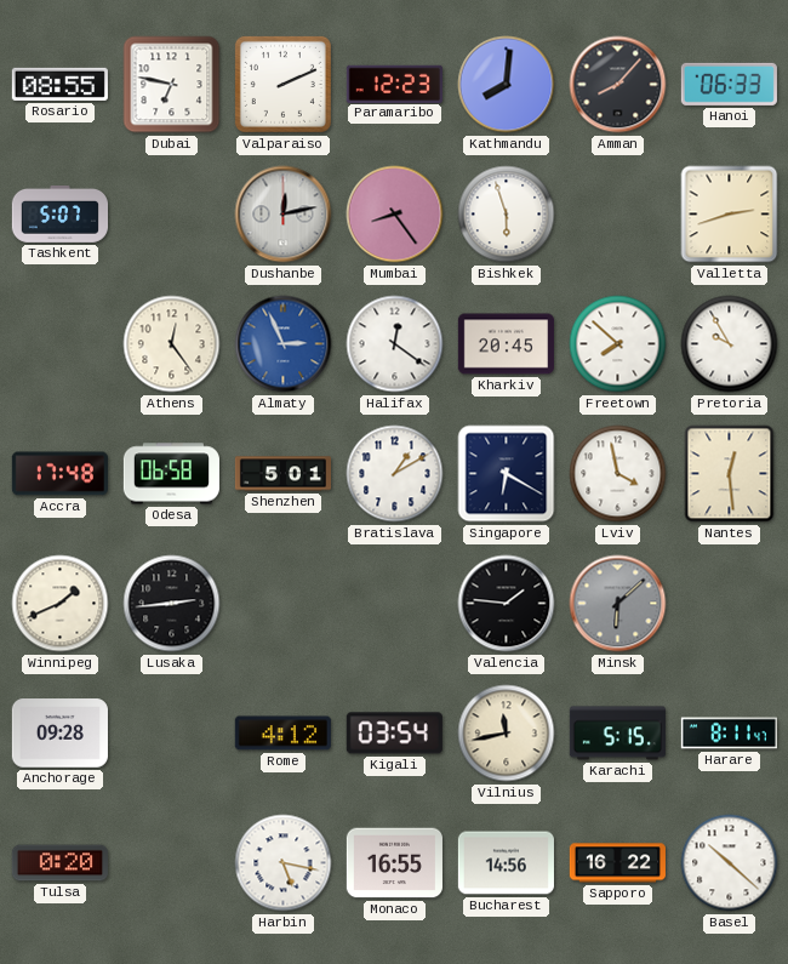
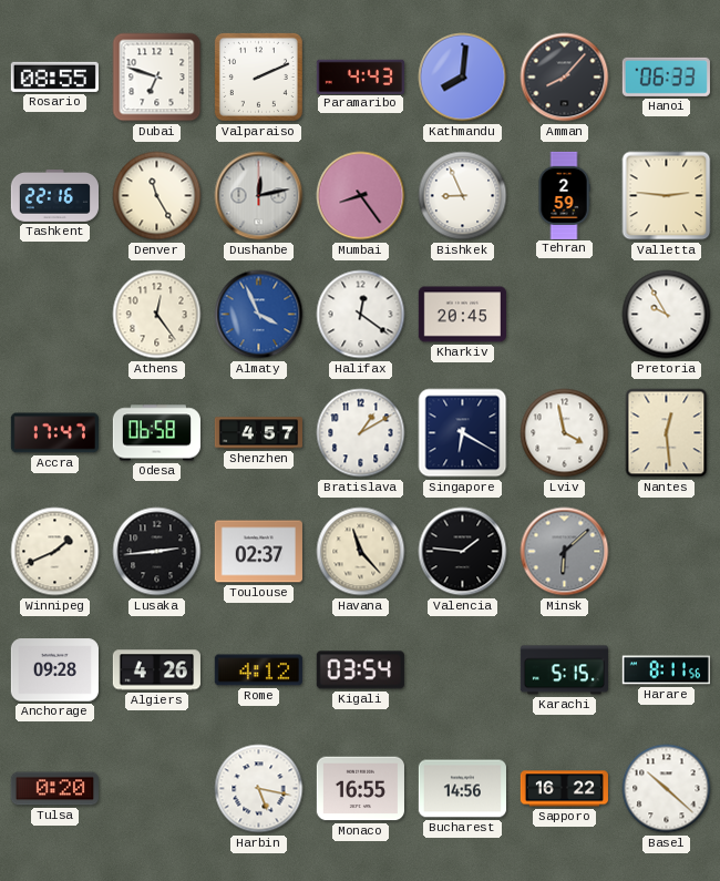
Dubai: 6:47 -> 6:48 (157, 78)
Paramaribo: 12:23 -> 4:43 (360, 76)
Tashkent: 5:07 -> 22:16 (54, 195)
Denver: none -> 11:25 (157, 196)
Bishkek: 5:57 -> 8:56 (463, 196)
Tehran: none -> 2:59 (564, 195)
Valletta: 2:42 -> 2:46 (667, 196)
Almaty: 2:56 -> 3:56 (259, 315)
Freetown: 7:52 -> none (618, 344)
Accra: 17:48 -> 17:47 (54, 433)
Shenzhen: 5:01 -> 4:57 (258, 433)
Toulouse: none -> 02:37 (258, 552)
Havana: none -> 11:23 (361, 552)
Algiers: none -> 4:26 (156, 670)
Vilnius: 11:43 -> none (507, 734)
Harare: 8:11:47 -> 8:11:56 (666, 670)
